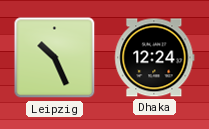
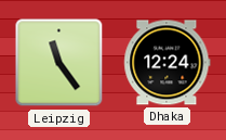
Leipzig: 10:26 -> 11:24 (59, 63)
